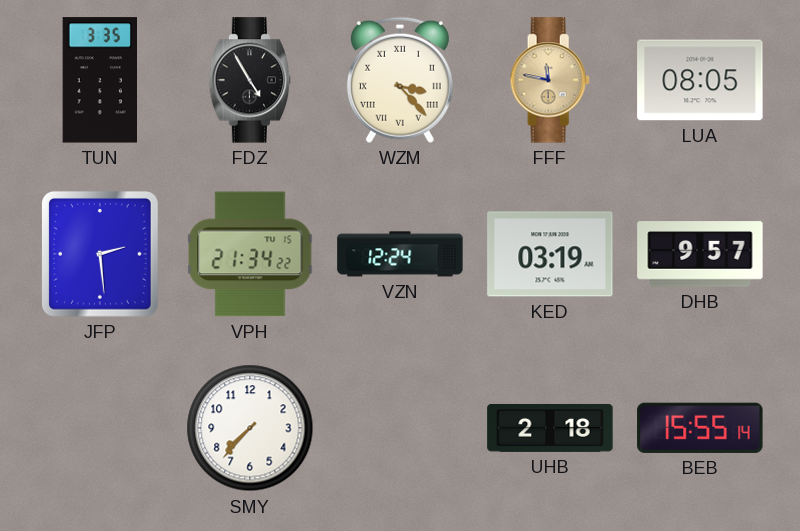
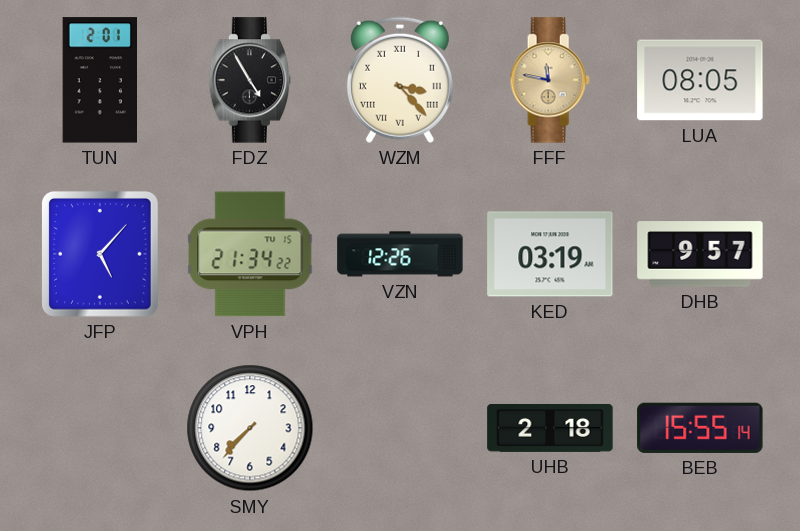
TUN: 3:35 -> 2:01 (99, 80)
JFP: 2:29 -> 5:07 (100, 254)
VZN: 12:24 -> 12:26 (400, 254)
